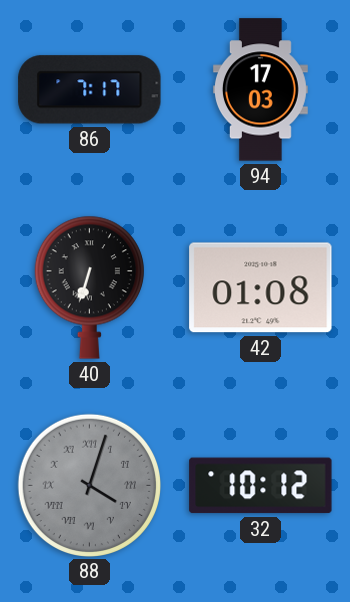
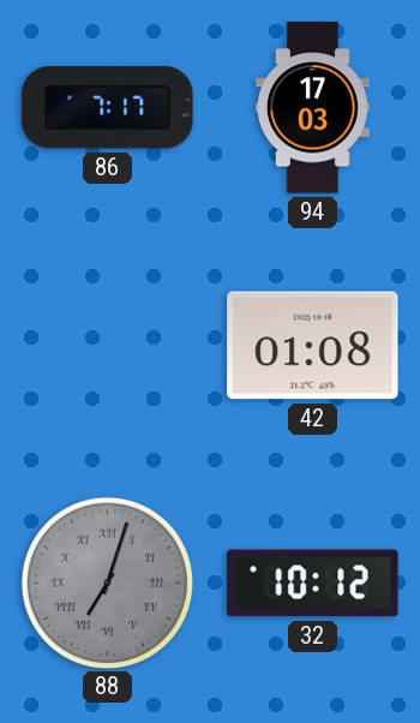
40: 6:33 -> none (89, 287)
88: 4:03 -> 7:03 (107, 582)
